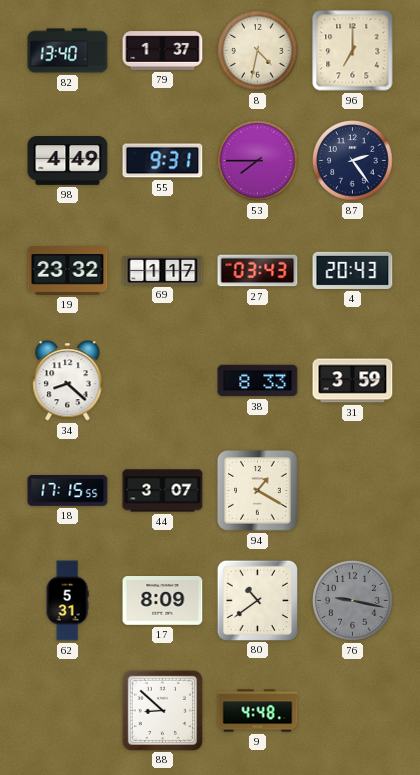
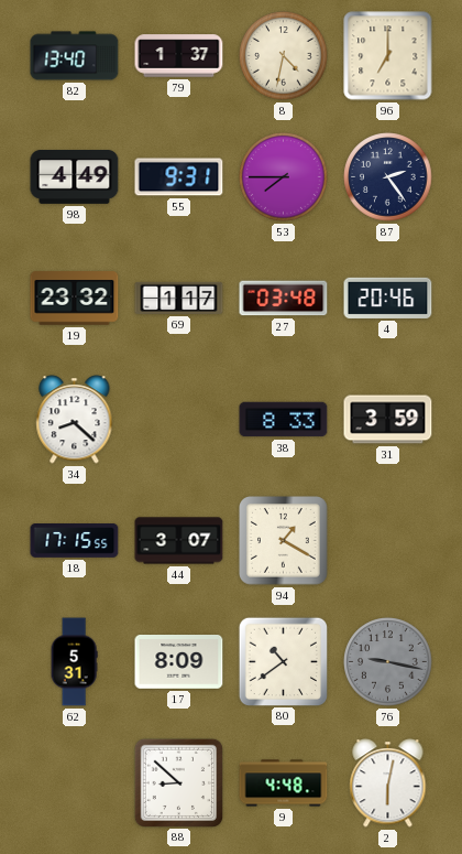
27: 03:43 -> 03:48 (284, 299)
4: 20:43 -> 20:46 (388, 298)
2: none -> 6:02 (388, 783)
